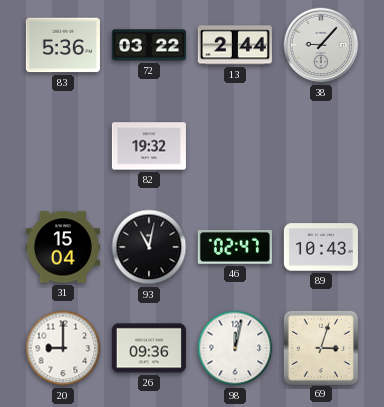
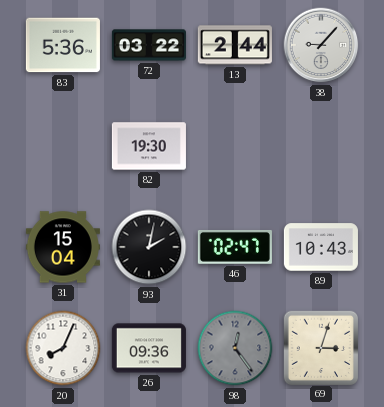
82: 19:32 -> 19:30 (149, 146)
93: 11:02 -> 2:02 (149, 247)
20: 9:00 -> 8:04 (63, 348)
98: 12:02 -> 12:24 (235, 348)
98 dial: white -> grey (235, 348)
